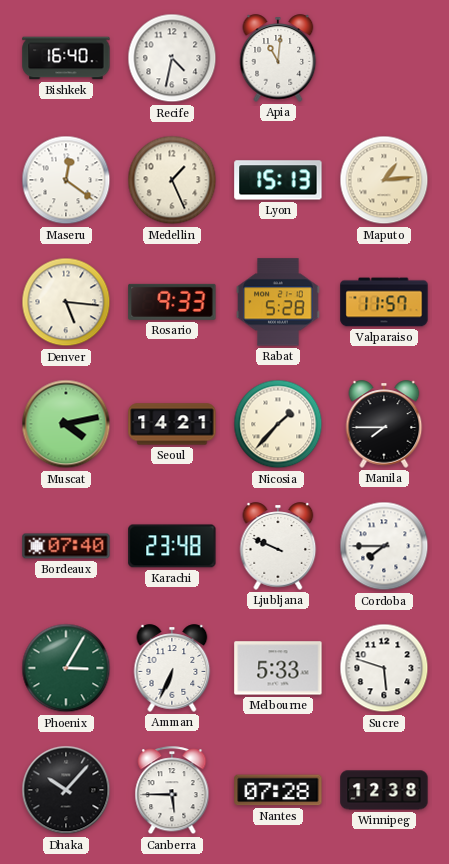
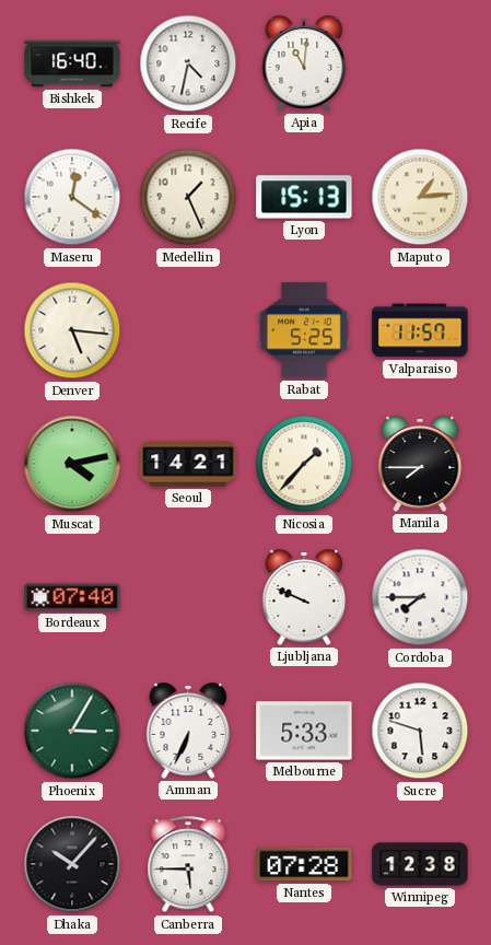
Rosario: 9:33 -> none (172, 302)
Rabat: 5:28 -> 5:25 (304, 330)
Karachi: 23:48 -> none (172, 546)
